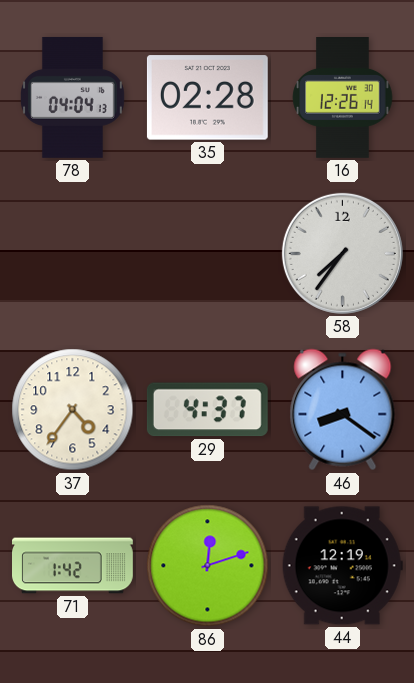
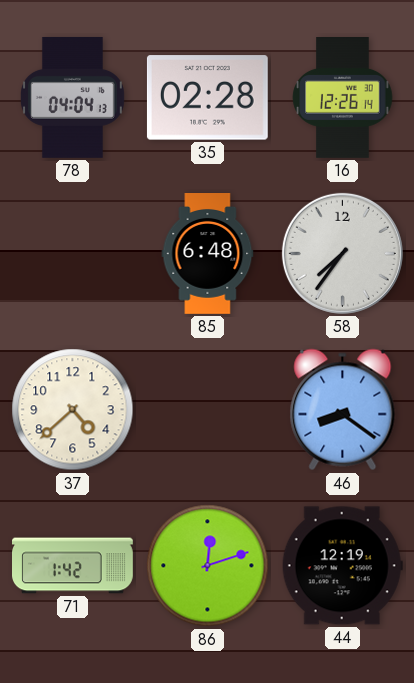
85: none -> 6:48 (208, 254)
37: 4:36 -> 4:38 (73, 410)
29: 4:37 -> none (207, 410)
